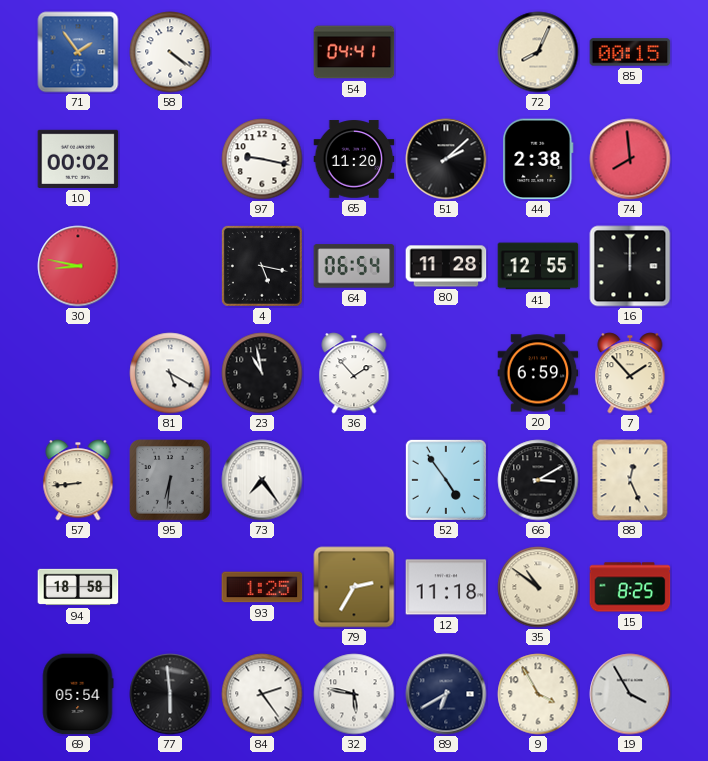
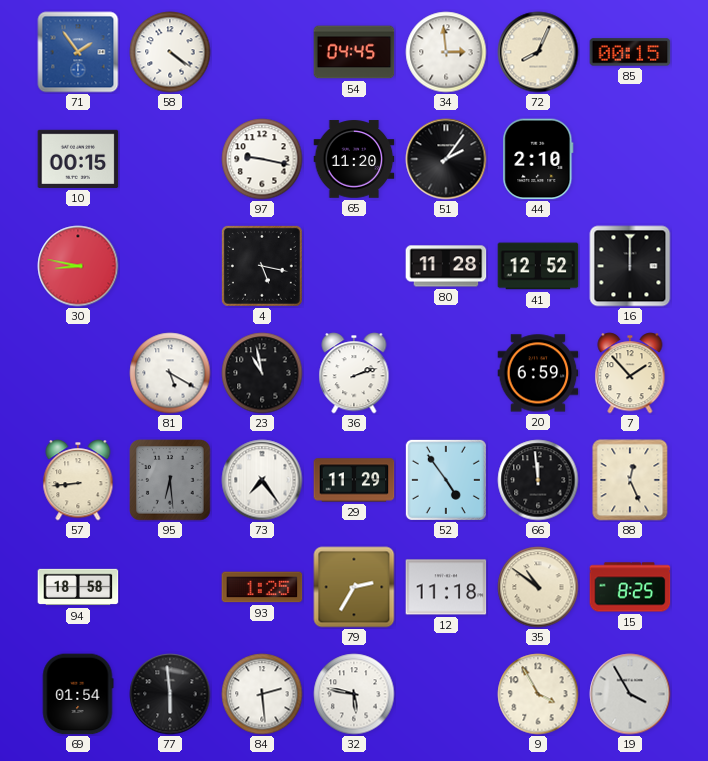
54: 04:41 -> 04:45 (354, 52)
34: none -> 2:59 (446, 52)
10: 00:02 -> 00:15 (78, 159)
51: 2:08 -> 2:06 (446, 159)
44: 2:38 -> 2:10 (538, 159)
74: 7:59 -> none (630, 159)
64: 06:54 -> none (354, 266)
41: 12:55 -> 12:52 (538, 266)
36: 1:53 -> 2:12 (354, 373)
95: 6:31 -> 6:29 (170, 480)
29: none -> 11:29 (354, 480)
66: 3:10 -> 11:59 (538, 480)
69: 05:54 -> 01:54 (78, 694)
84: 2:24 -> 2:29 (262, 694)
89: 6:40 -> none (446, 694)
